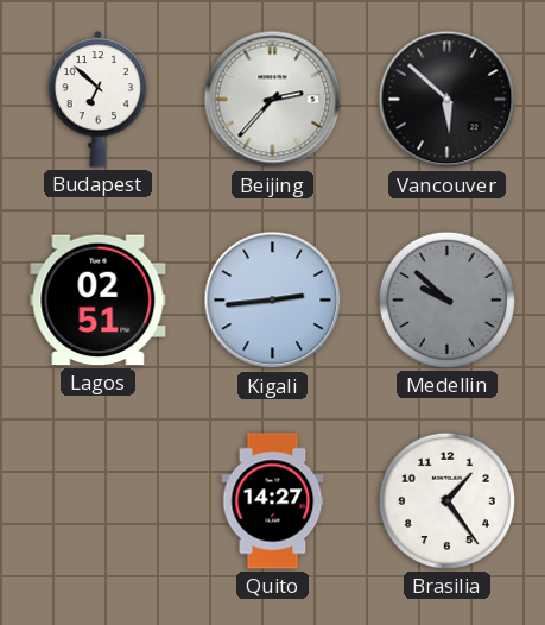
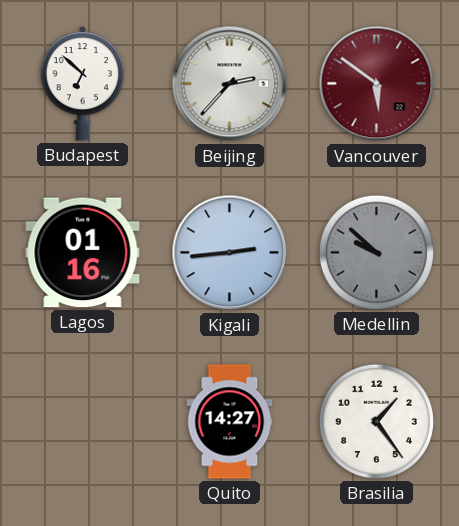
Vancouver: 5:52 -> 5:51 (377, 84)
Vancouver dial: black -> burgundy (377, 84)
Lagos: 02:51 -> 01:16 (83, 253)
